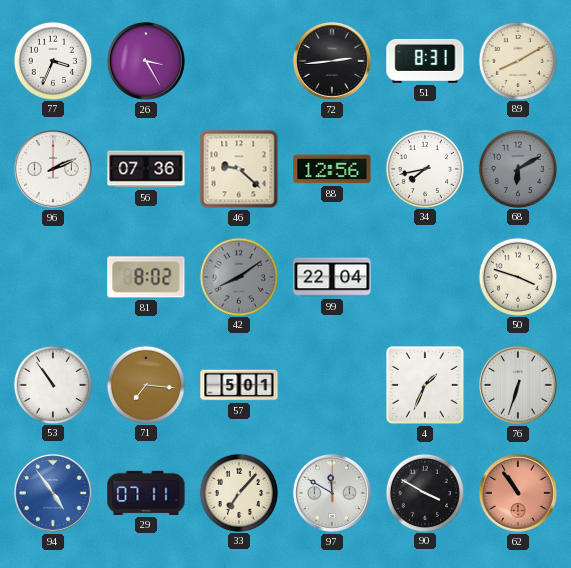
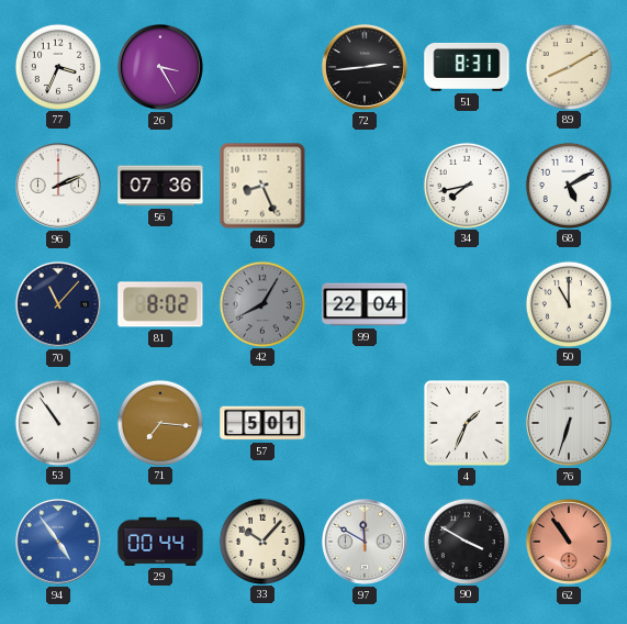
46: 9:22 -> 8:26 (262, 186)
88: 12:56 -> none (332, 169)
68: 6:10 -> 5:10 (568, 185)
68 dial: grey -> white (568, 185)
70: none -> 11:07 (58, 304)
42: 8:09 -> 8:05 (261, 303)
50: 3:48 -> 11:00 (568, 303)
29: 07:11 -> 00:44 (160, 542)
33: 7:07 -> 10:07 (261, 541)
